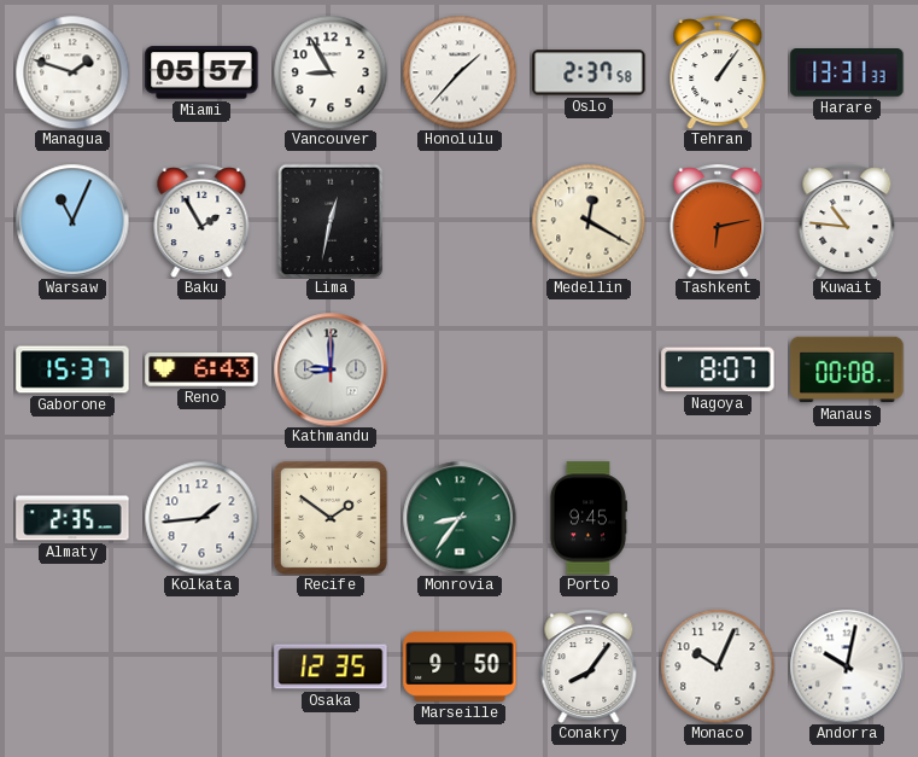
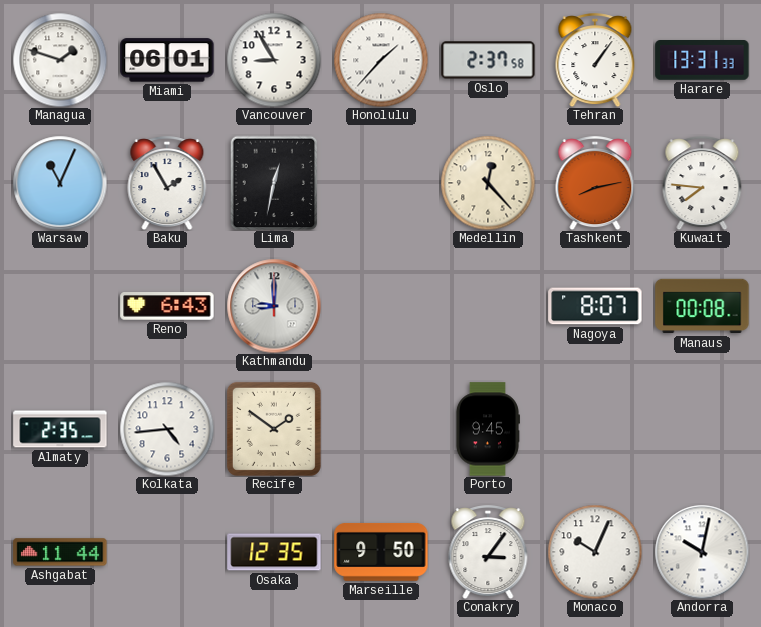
Miami: 05:57 -> 06:01 (167, 60)
Medellin: 12:20 -> 12:23 (488, 183)
Tashkent: 6:13 -> 8:13 (595, 183)
Kuwait: 10:46 -> 7:46 (702, 183)
Gaborone: 15:37 -> none (72, 369)
Kolkata: 1:44 -> 4:44 (167, 429)
Monrovia: 8:36 -> none (460, 518)
Ashgabat: none -> 11:44 (60, 552)
Conakry: 8:06 -> 3:06 (488, 552)
